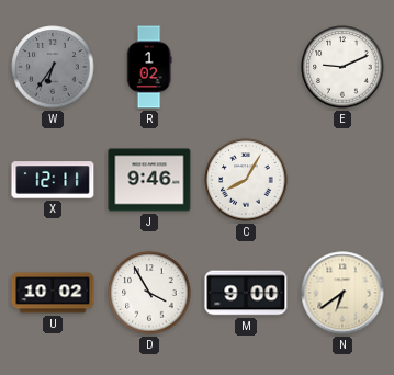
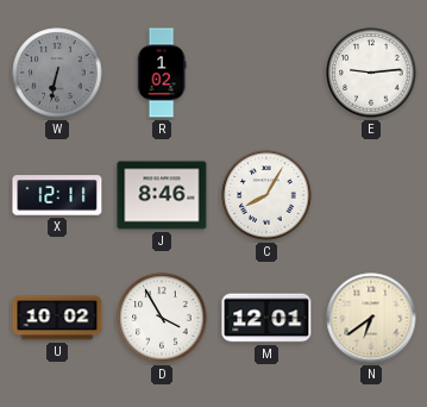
W: 6:36 -> 6:32 (57, 73)
E: 9:11 -> 9:14 (371, 73)
J: 9:46 -> 8:46 (162, 195)
M: 9:00 -> 12:01 (266, 318)
